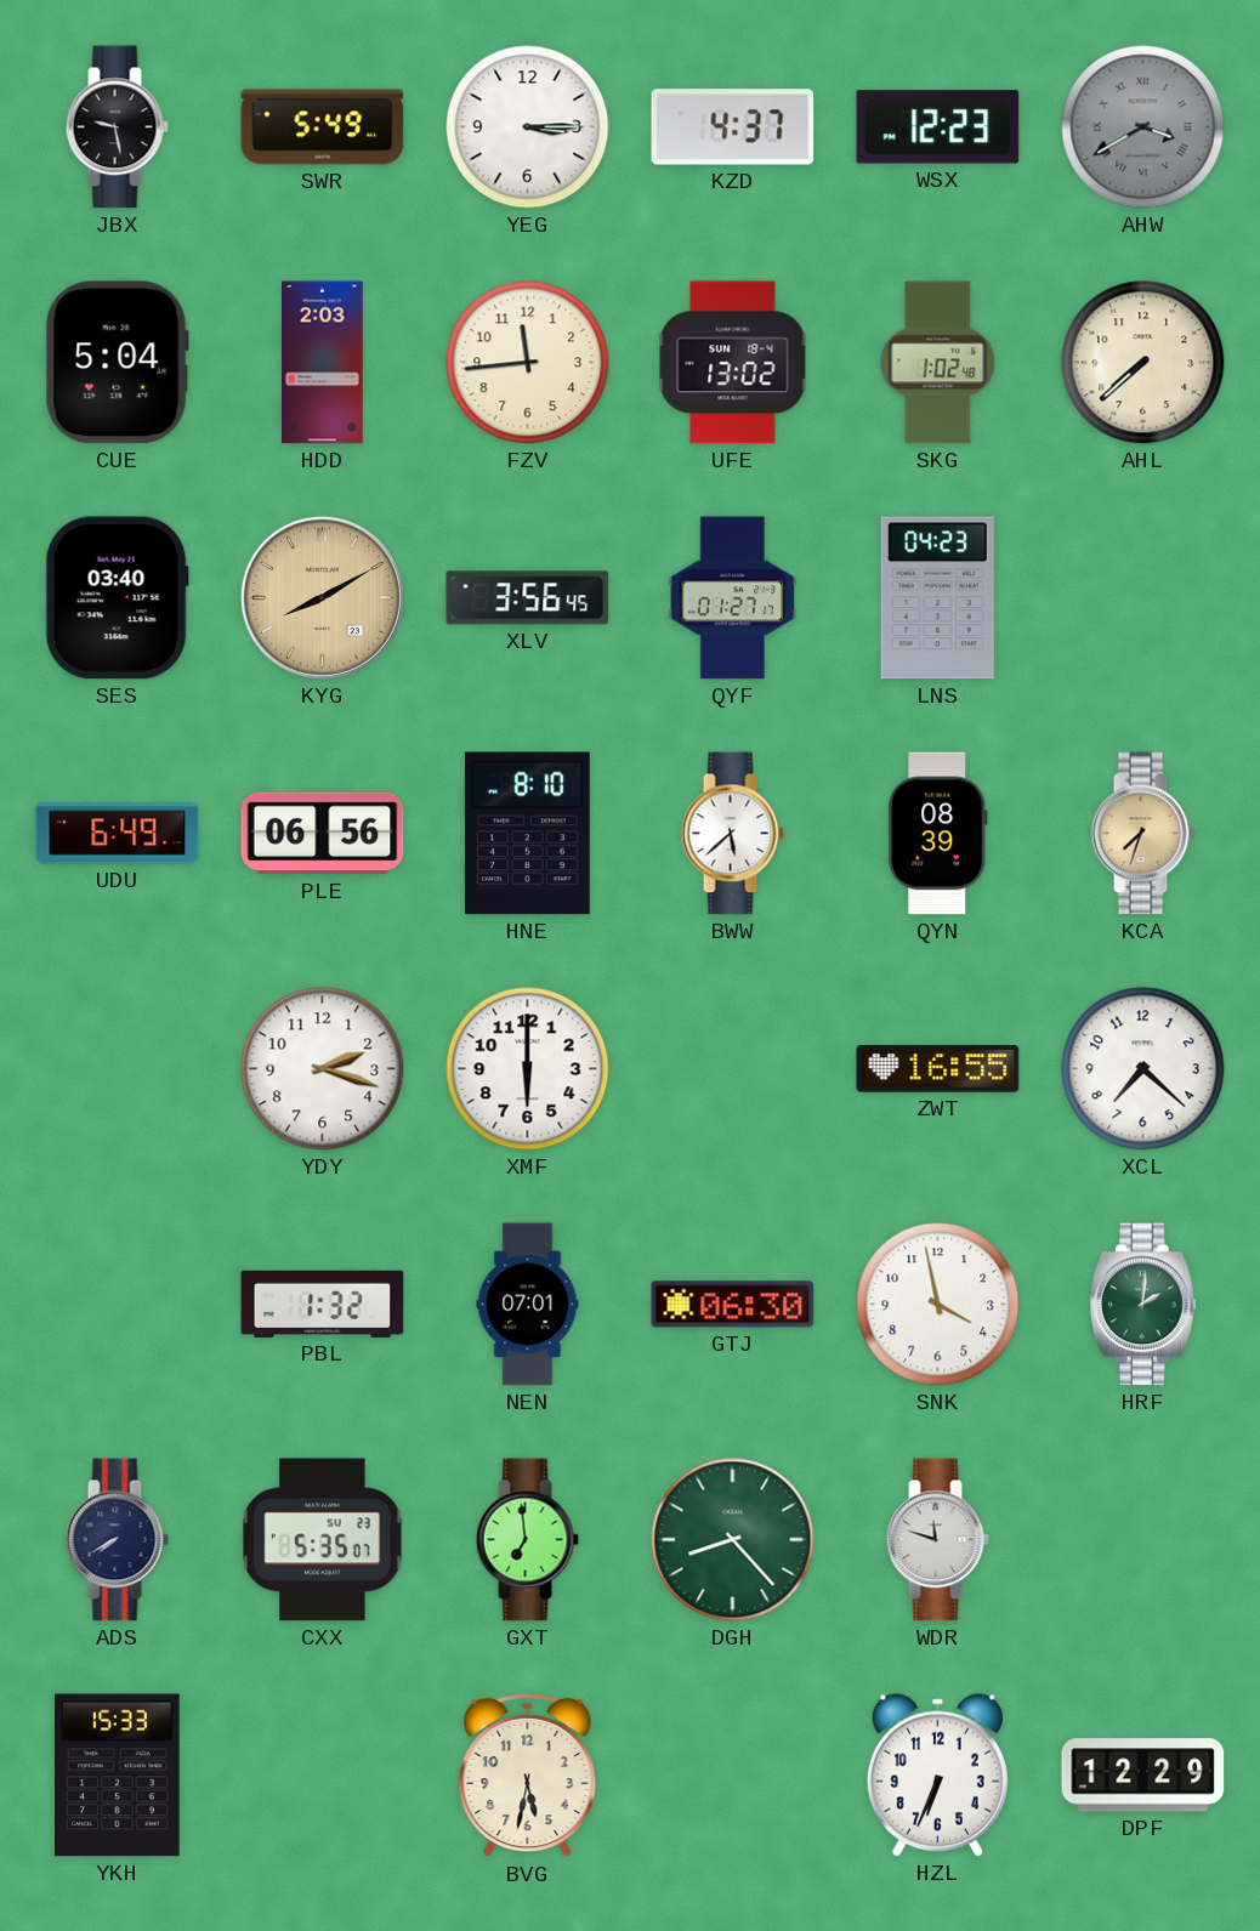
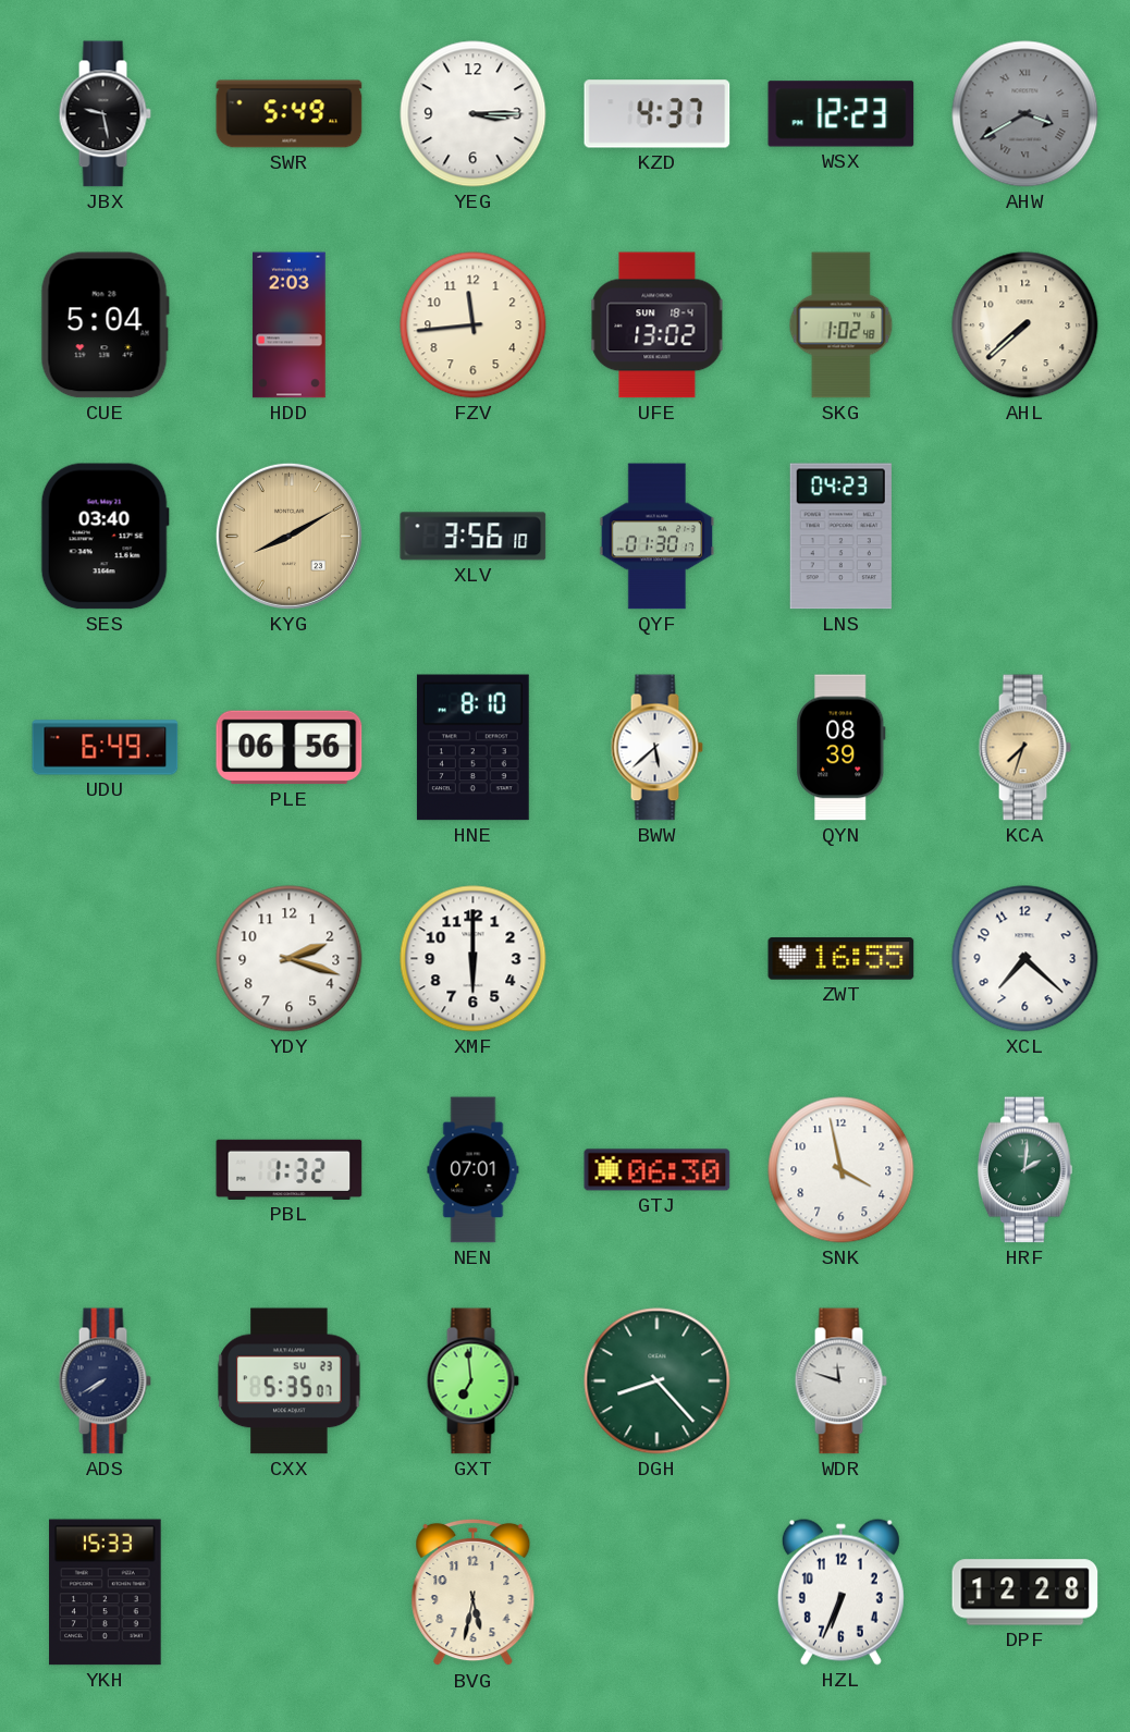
XLV: 3:56:45 -> 3:56:10 (474, 537)
QYF: 01:27 -> 01:30 (658, 537)
DPF: 12:29 -> 12:28 (1025, 1593)
